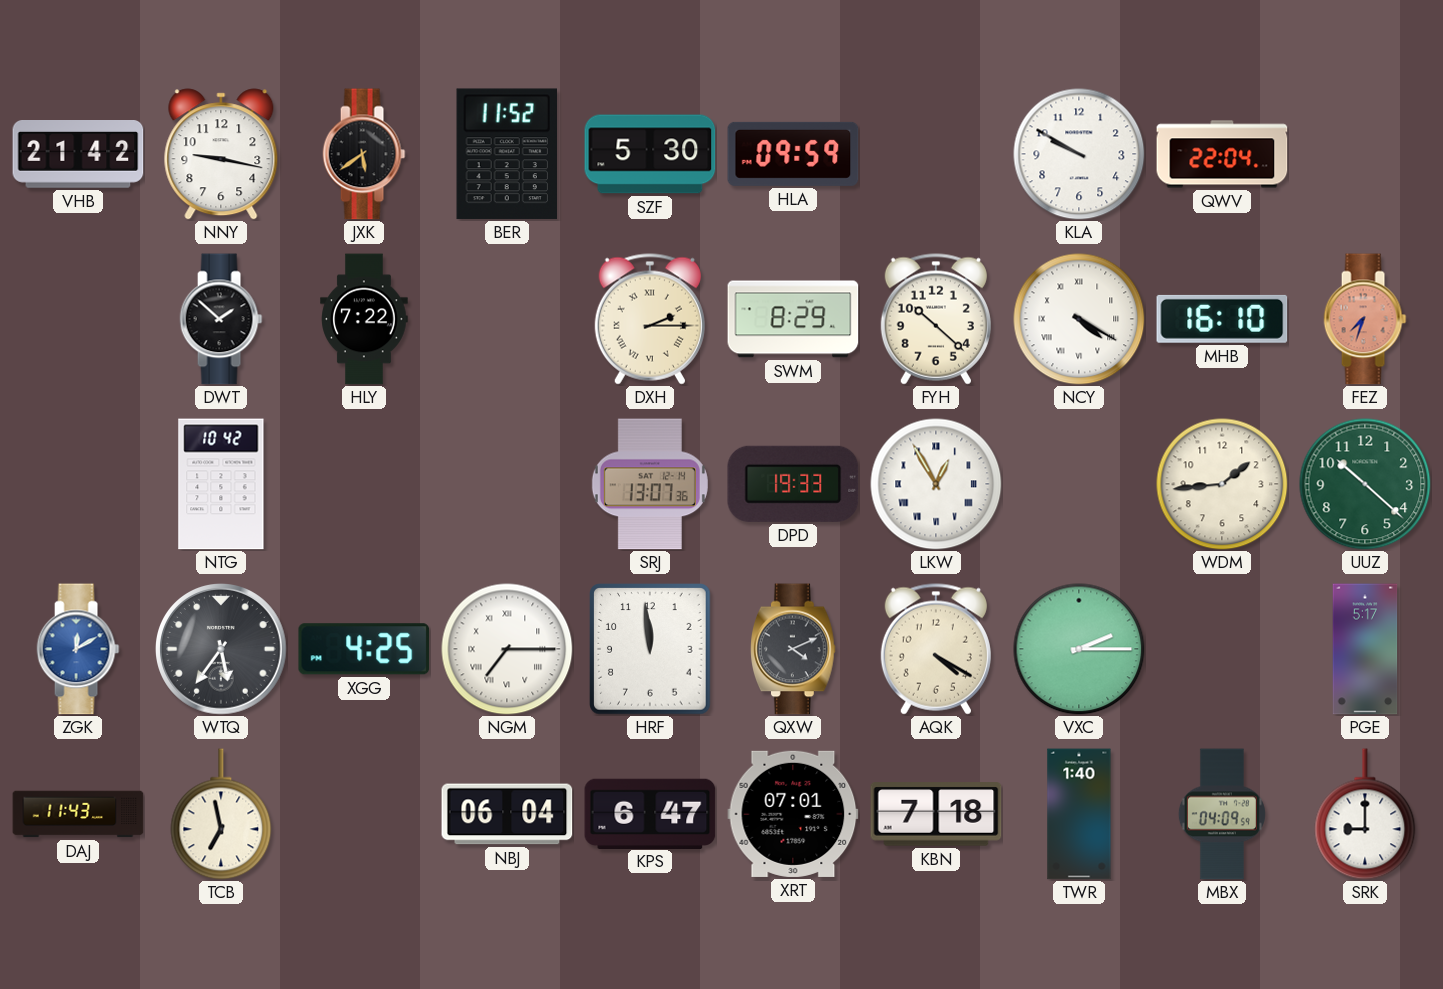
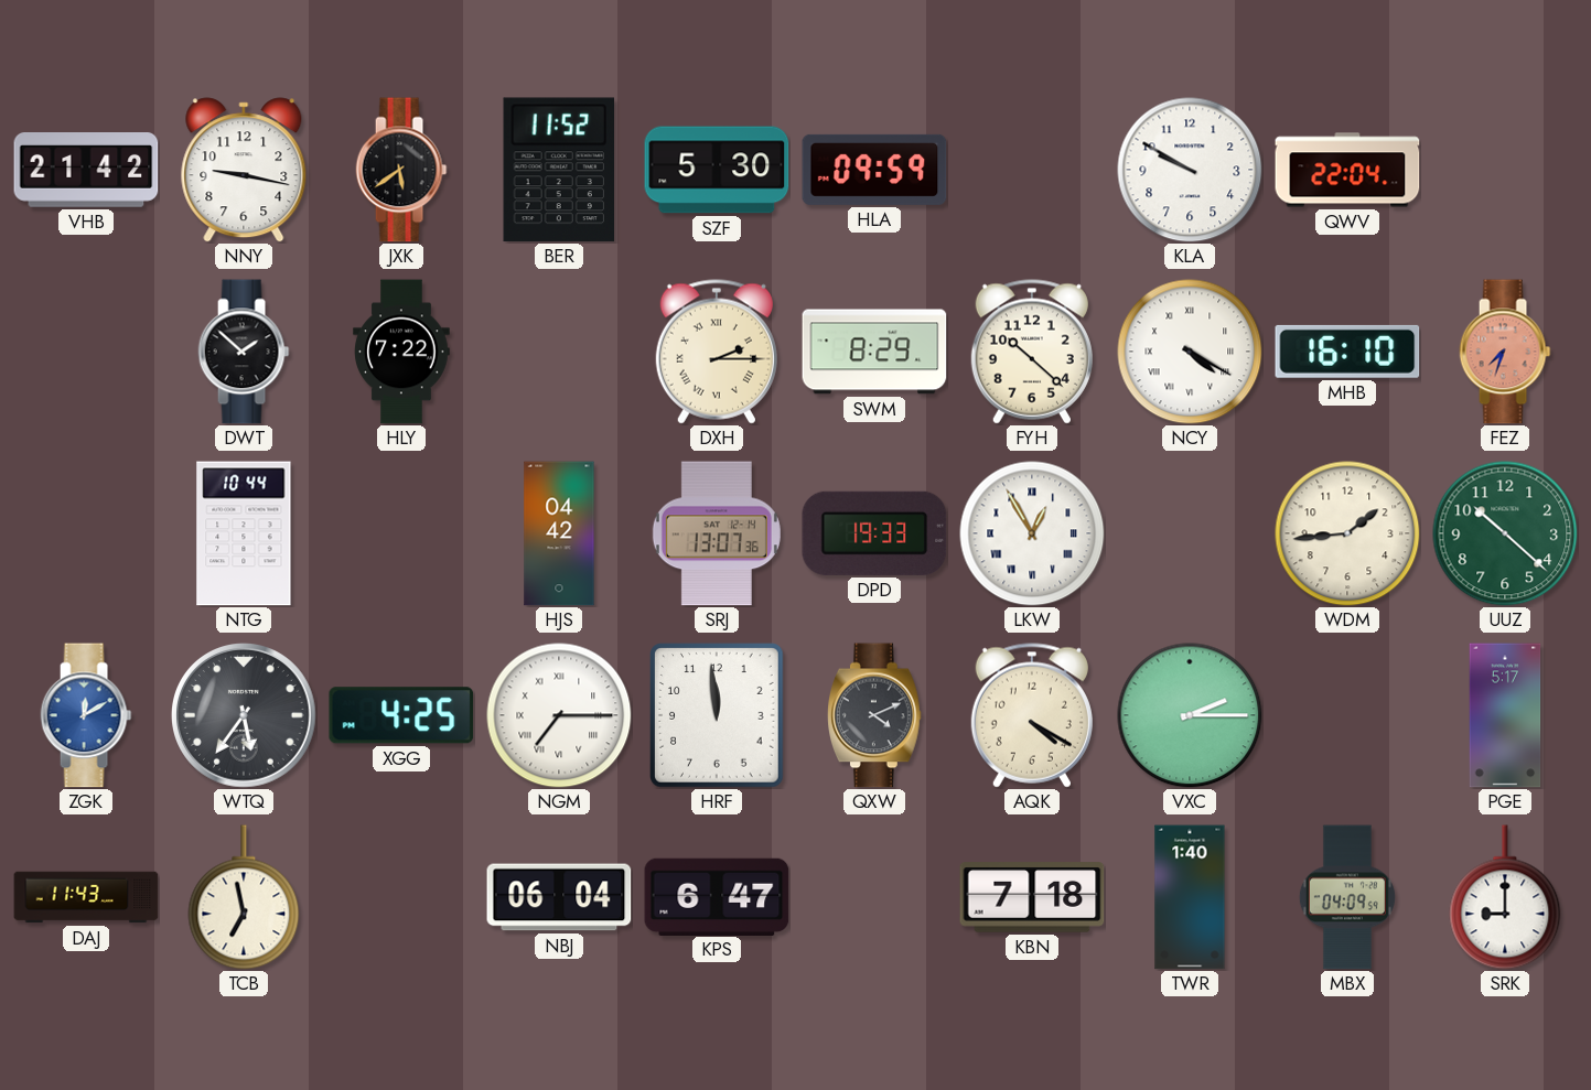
NTG: 10:42 -> 10:44 (244, 533)
HJS: none -> 04:42 (559, 533)
XRT: 07:01 -> none (793, 814)
